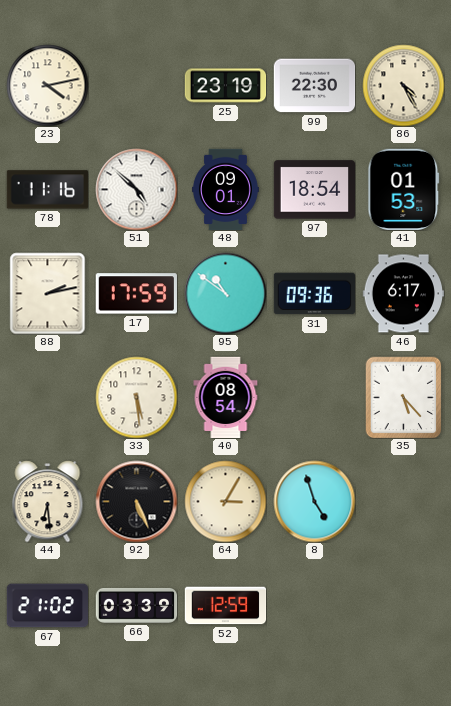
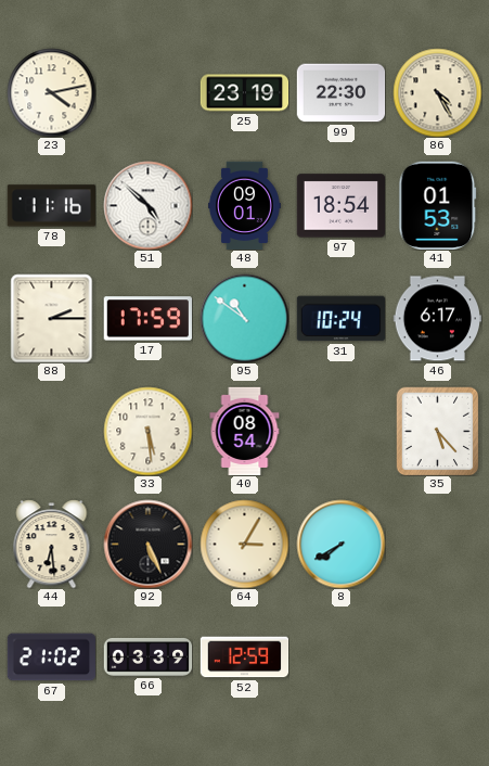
88: 2:13 -> 2:15 (52, 318)
31: 09:36 -> 10:24 (340, 319)
8: 4:57 -> 7:40 (340, 544)
